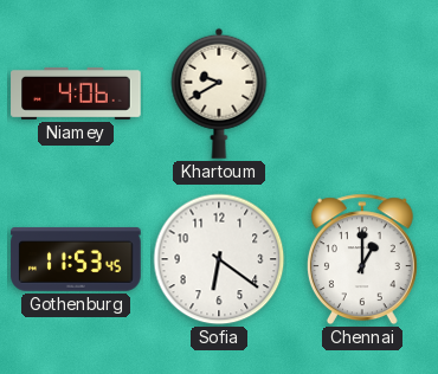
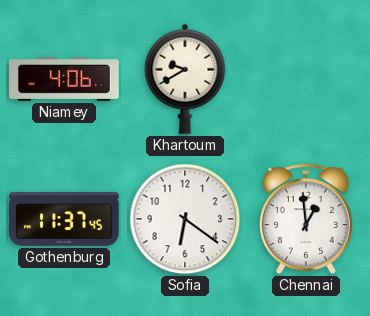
Gothenburg: 11:53 -> 11:37 (64, 219)
Chennai: 1:00 -> 12:59 (306, 219)
